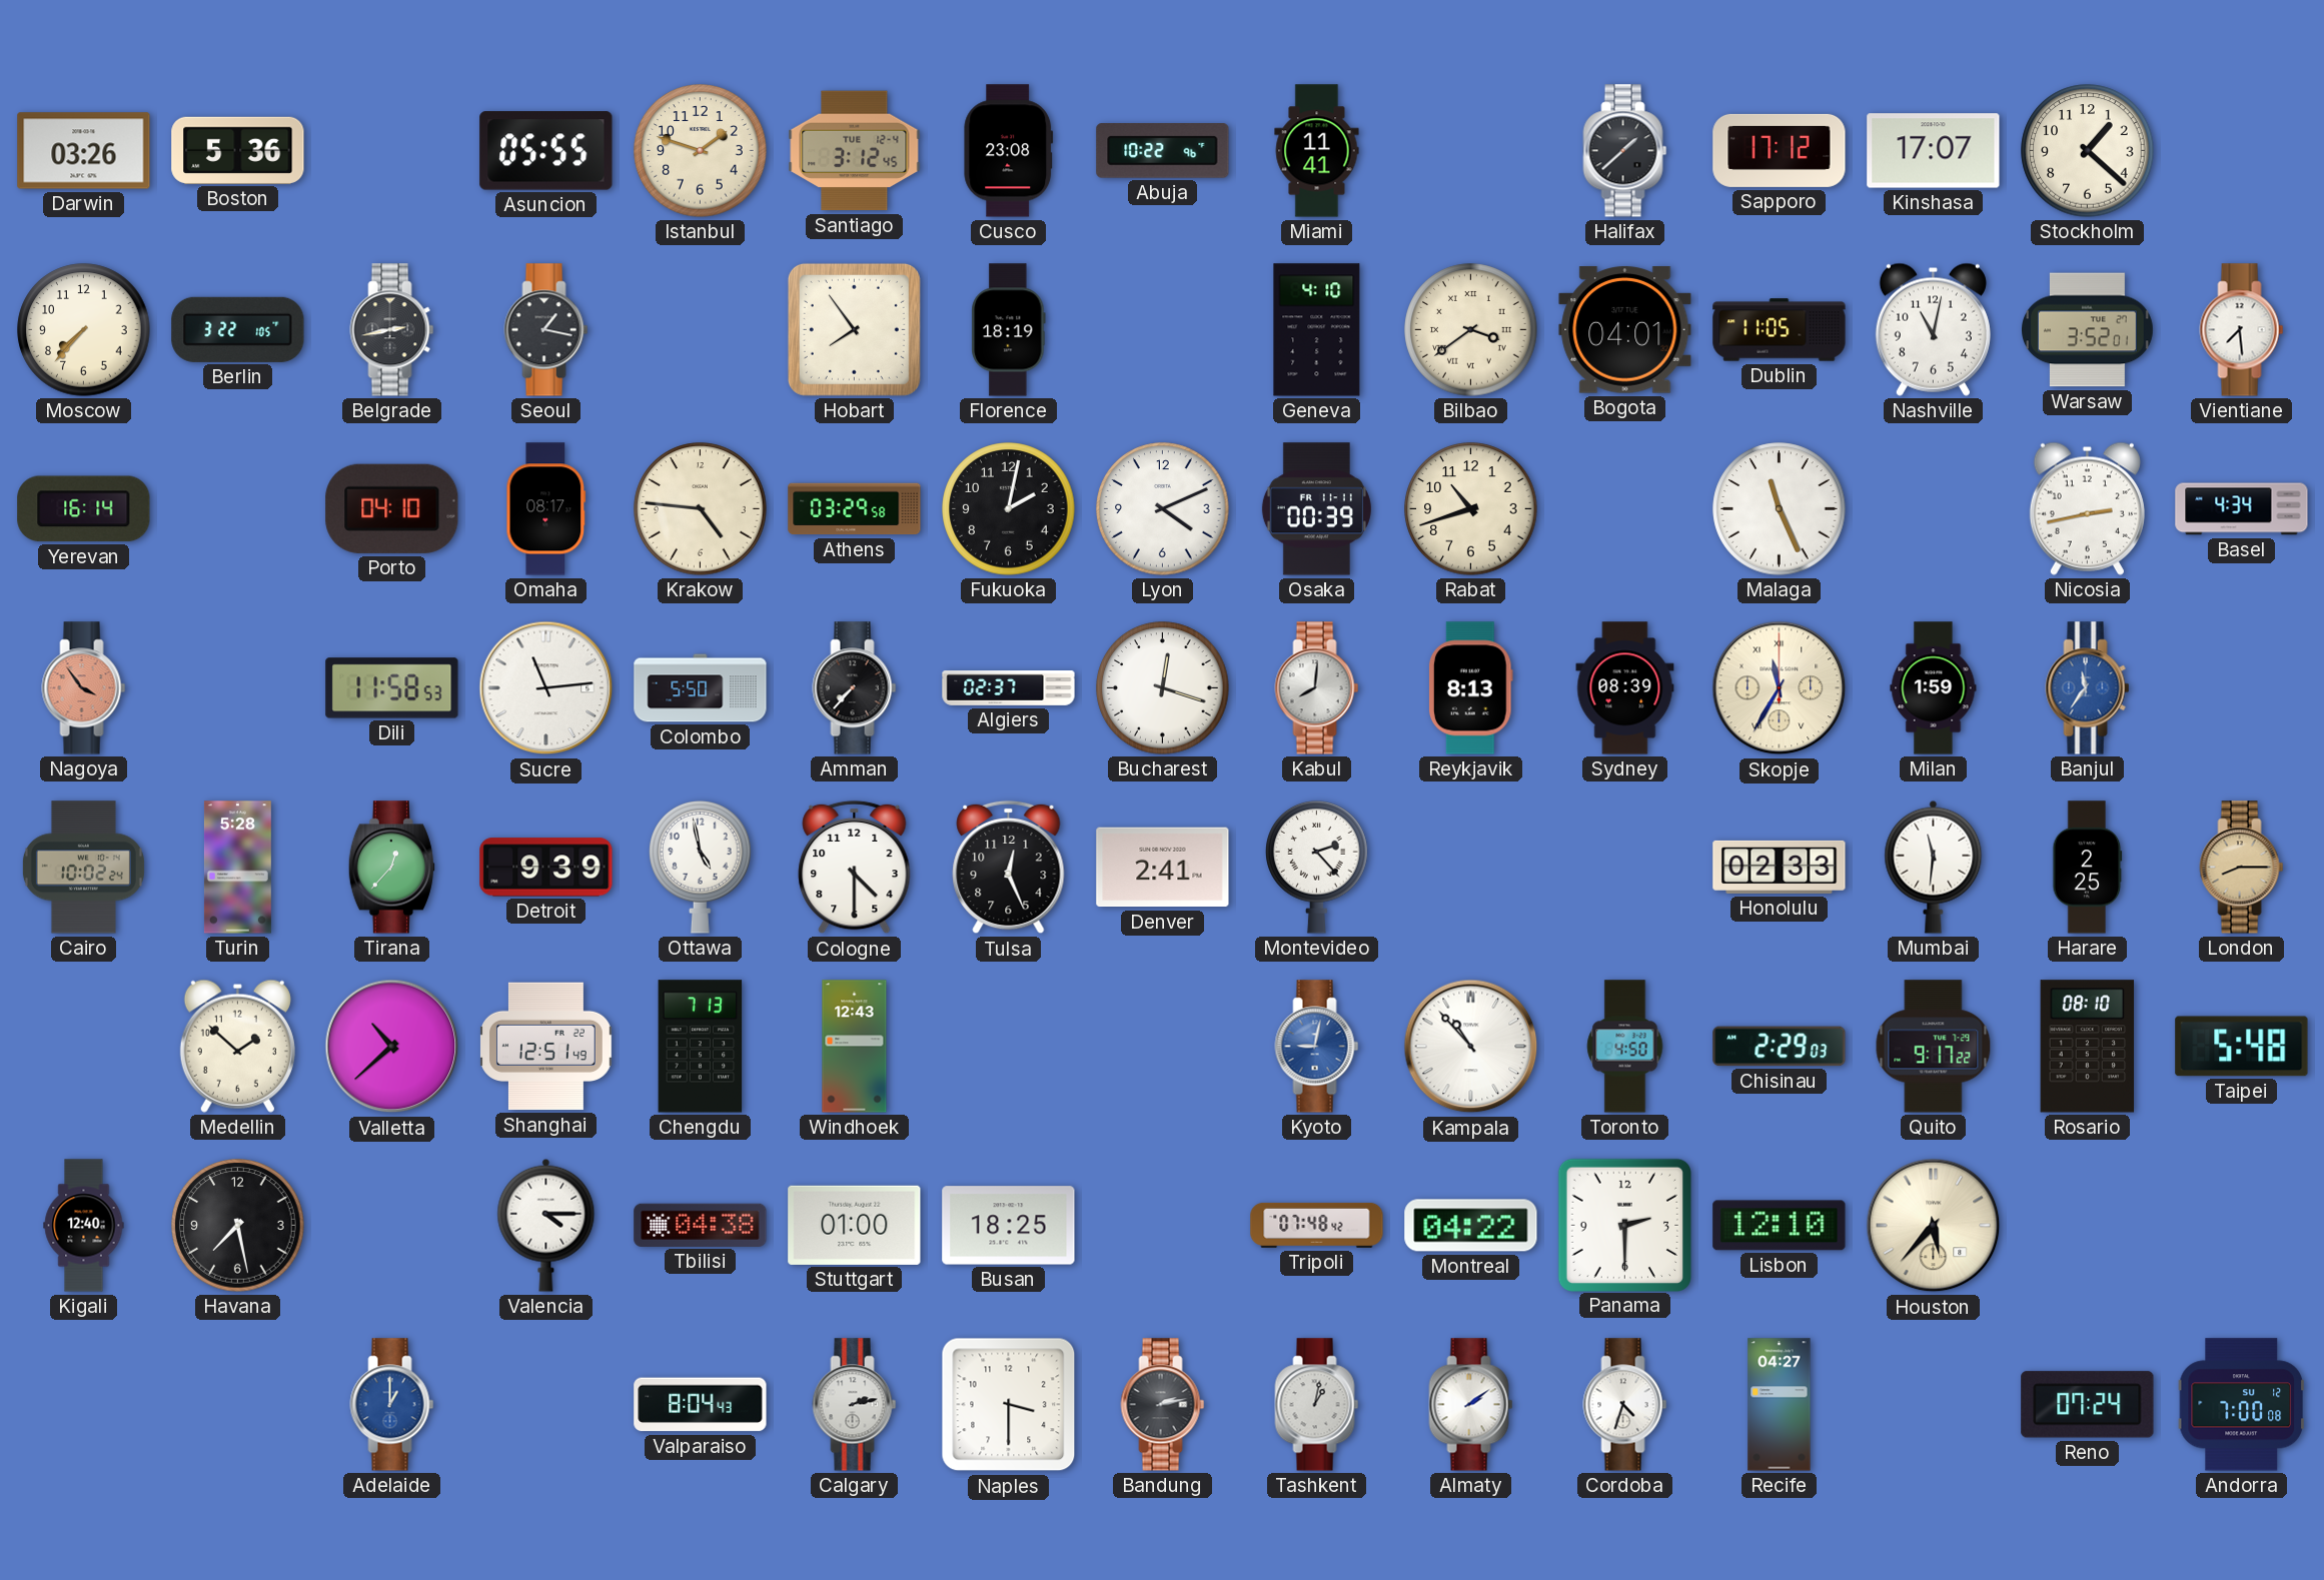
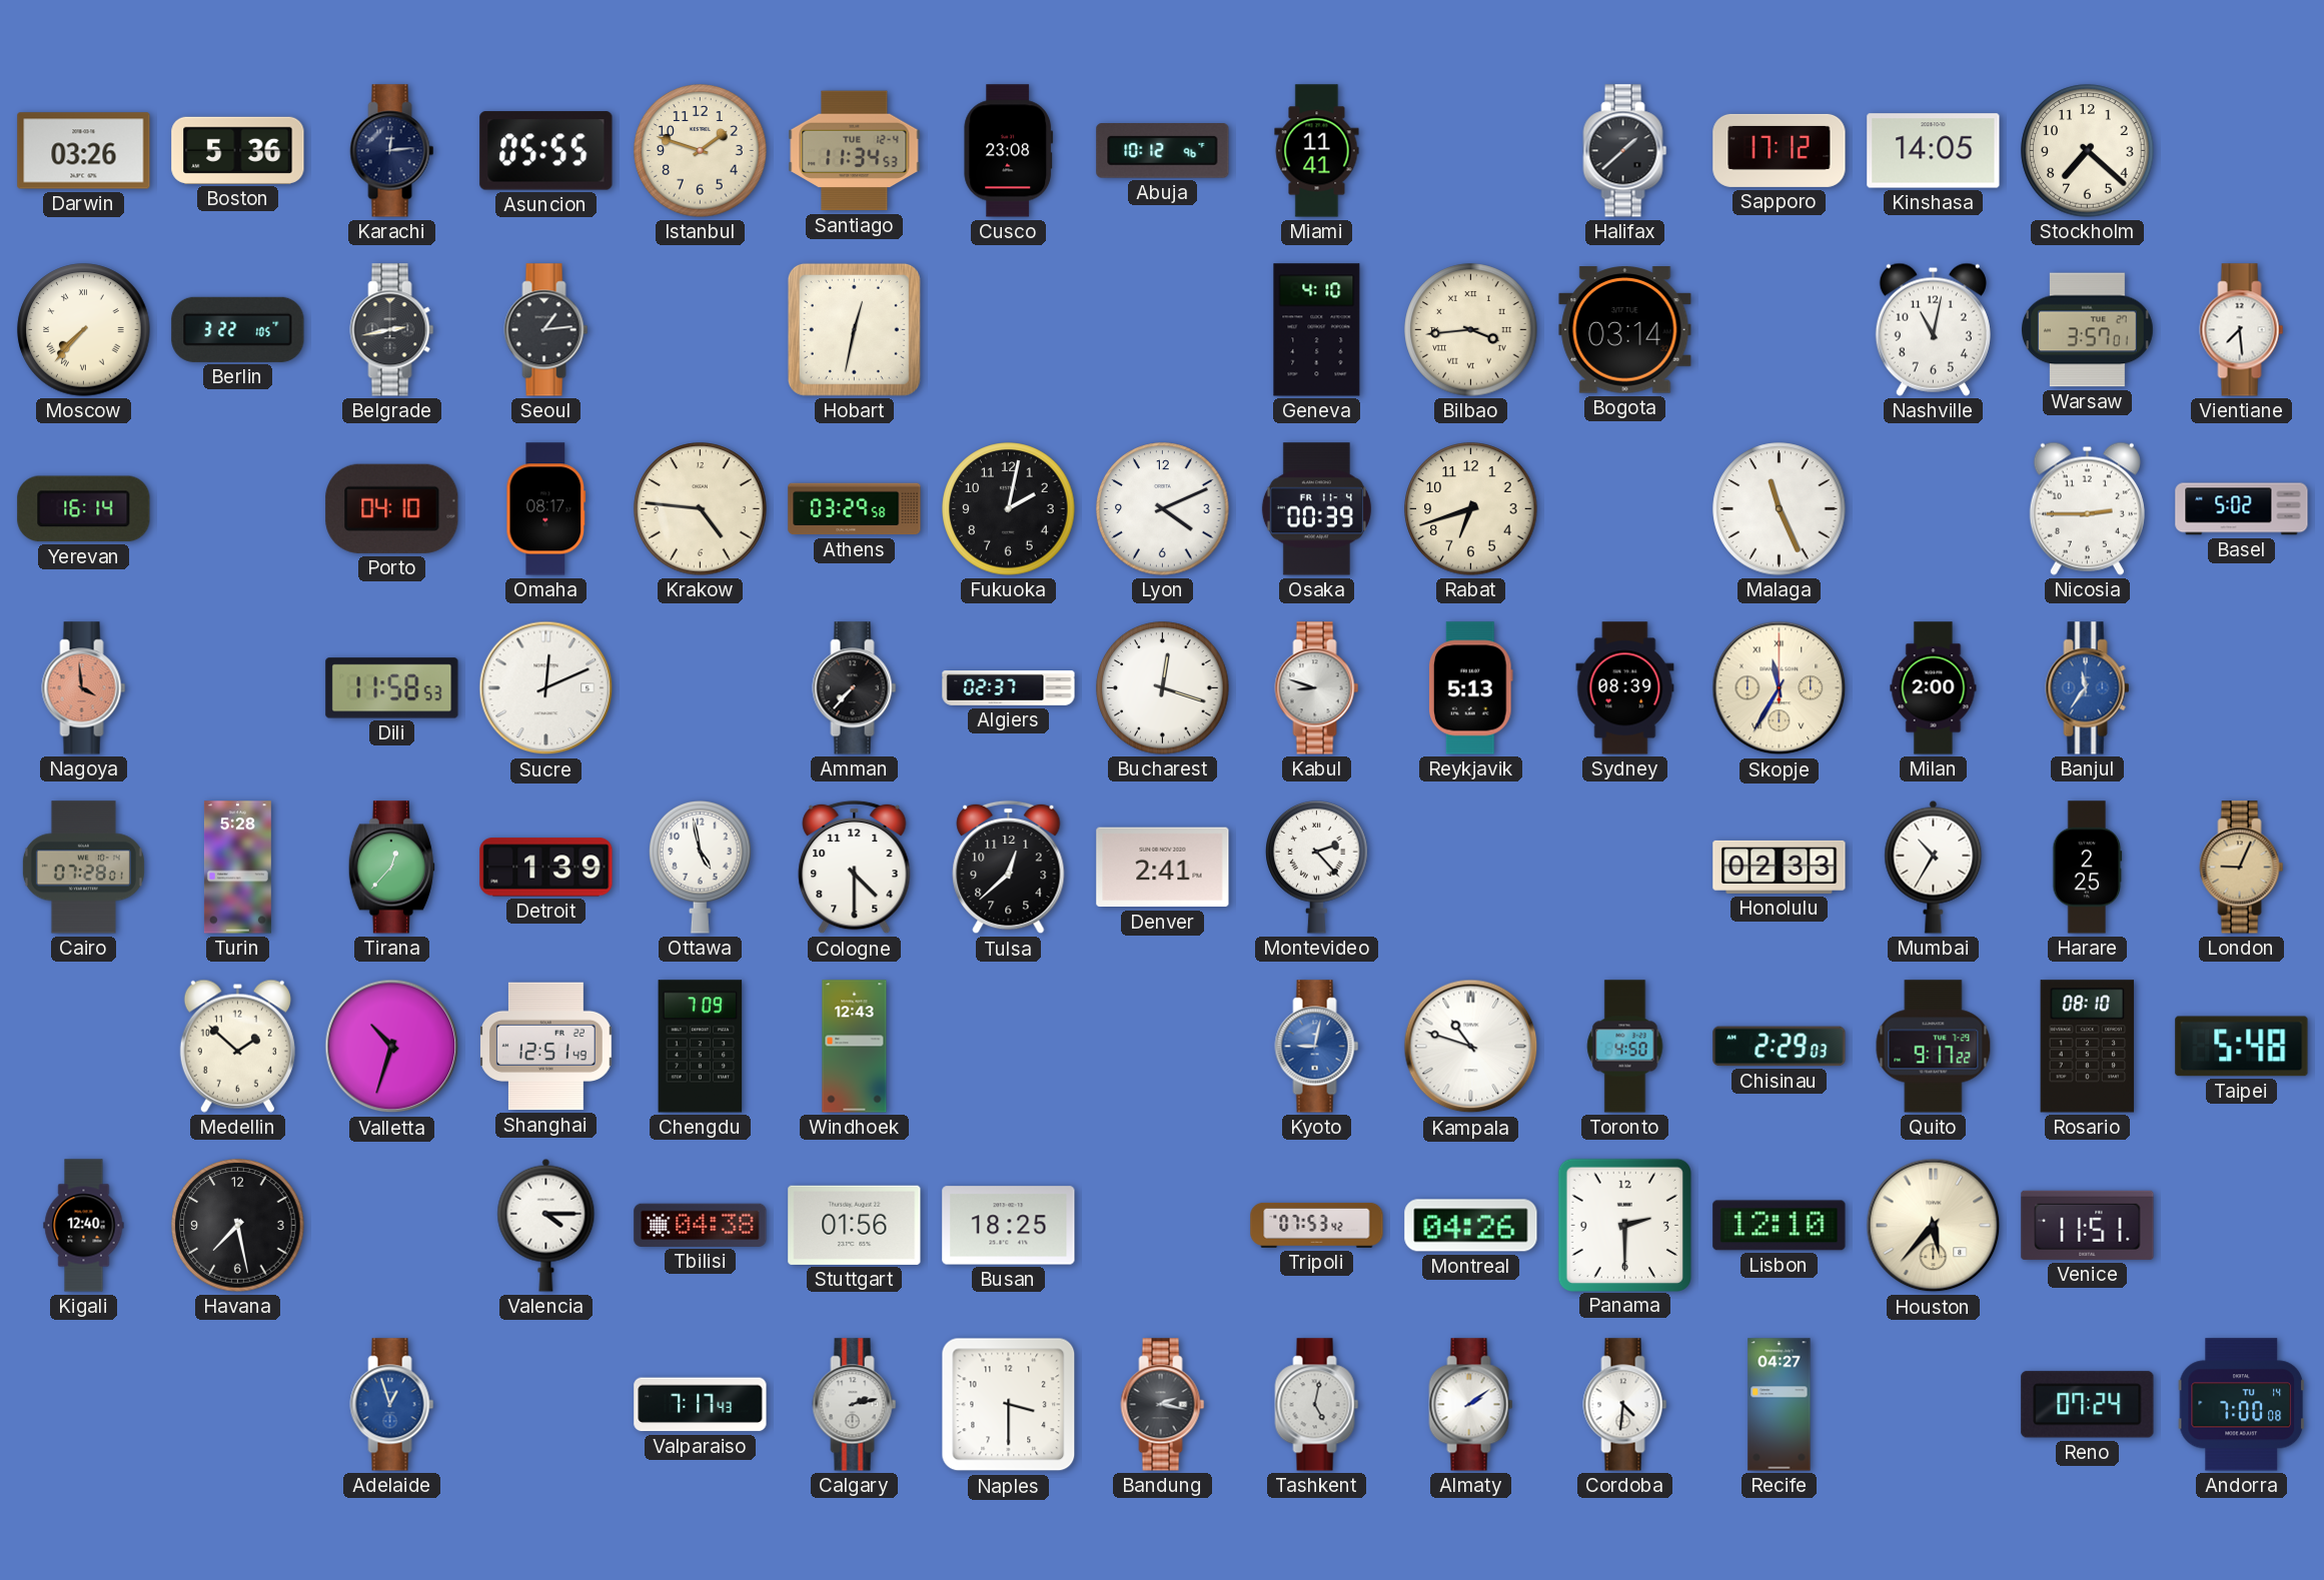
Karachi: none -> 12:14 (392, 151)
Santiago: 3:12 -> 11:34 (855, 151)
Abuja: 10:22 -> 10:12 (1163, 151)
Kinshasa: 17:07 -> 14:05 (1934, 151)
Stockholm: 1:22 -> 7:22 (2088, 151)
Moscow numerals: Arabic -> Roman (84, 330)
Seoul: 1:17 -> 1:14 (546, 330)
Hobart: 7:54 -> 12:32 (854, 329)
Florence: 18:19 -> none (1009, 330)
Bilbao: 3:39 -> 3:44 (1471, 330)
Bogota: 04:01 -> 03:14 (1625, 330)
Dublin: 11:05 -> none (1780, 330)
Warsaw: 3:52 -> 3:57 (2088, 330)
Osaka date: FR 11-11 -> FR 11-4 (1316, 509)
Rabat: 10:42 -> 6:42 (1471, 509)
Nicosia: 2:43 -> 2:45 (2087, 508)
Basel: 4:34 -> 5:02 (2242, 509)
Nagoya: 3:54 -> 3:59 (84, 688)
Sucre: 11:14 -> 12:11 (546, 688)
Colombo: 5:50 -> none (701, 688)
Kabul: 8:01 -> 8:48 (1317, 688)
Reykjavik: 8:13 -> 5:13 (1470, 688)
Milan: 1:59 -> 2:00 (1934, 688)
Cairo: 10:02 -> 07:28 (83, 868)
Detroit: 9:39 -> 1:39 (546, 868)
Tulsa: 12:26 -> 12:38 (1009, 868)
Mumbai: 11:31 -> 10:35 (1934, 867)
London: 8:15 -> 9:04 (2242, 868)
Valletta: 10:38 -> 10:33 (392, 1047)
Chengdu: 7:13 -> 7:09 (701, 1047)
Kampala: 10:53 -> 10:48 (1471, 1047)
Stuttgart: 01:00 -> 01:56 (855, 1225)
Tripoli: 07:48 -> 07:53 (1317, 1225)
Montreal: 04:22 -> 04:26 (1471, 1226)
Venice: none -> 11:51 (2088, 1225)
Adelaide: 1:00 -> 12:57 (392, 1405)
Valparaiso: 8:04 -> 7:17 (701, 1405)
Bandung: 2:13 -> 2:17 (1163, 1405)
Tashkent: 1:02 -> 5:02 (1317, 1405)
Cordoba: 4:33 -> 4:31 (1625, 1405)
Andorra date: SU 12 -> TU 14 (2241, 1405)
